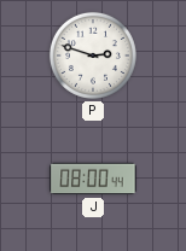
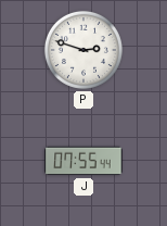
J: 08:00 -> 07:55 (83, 161)
